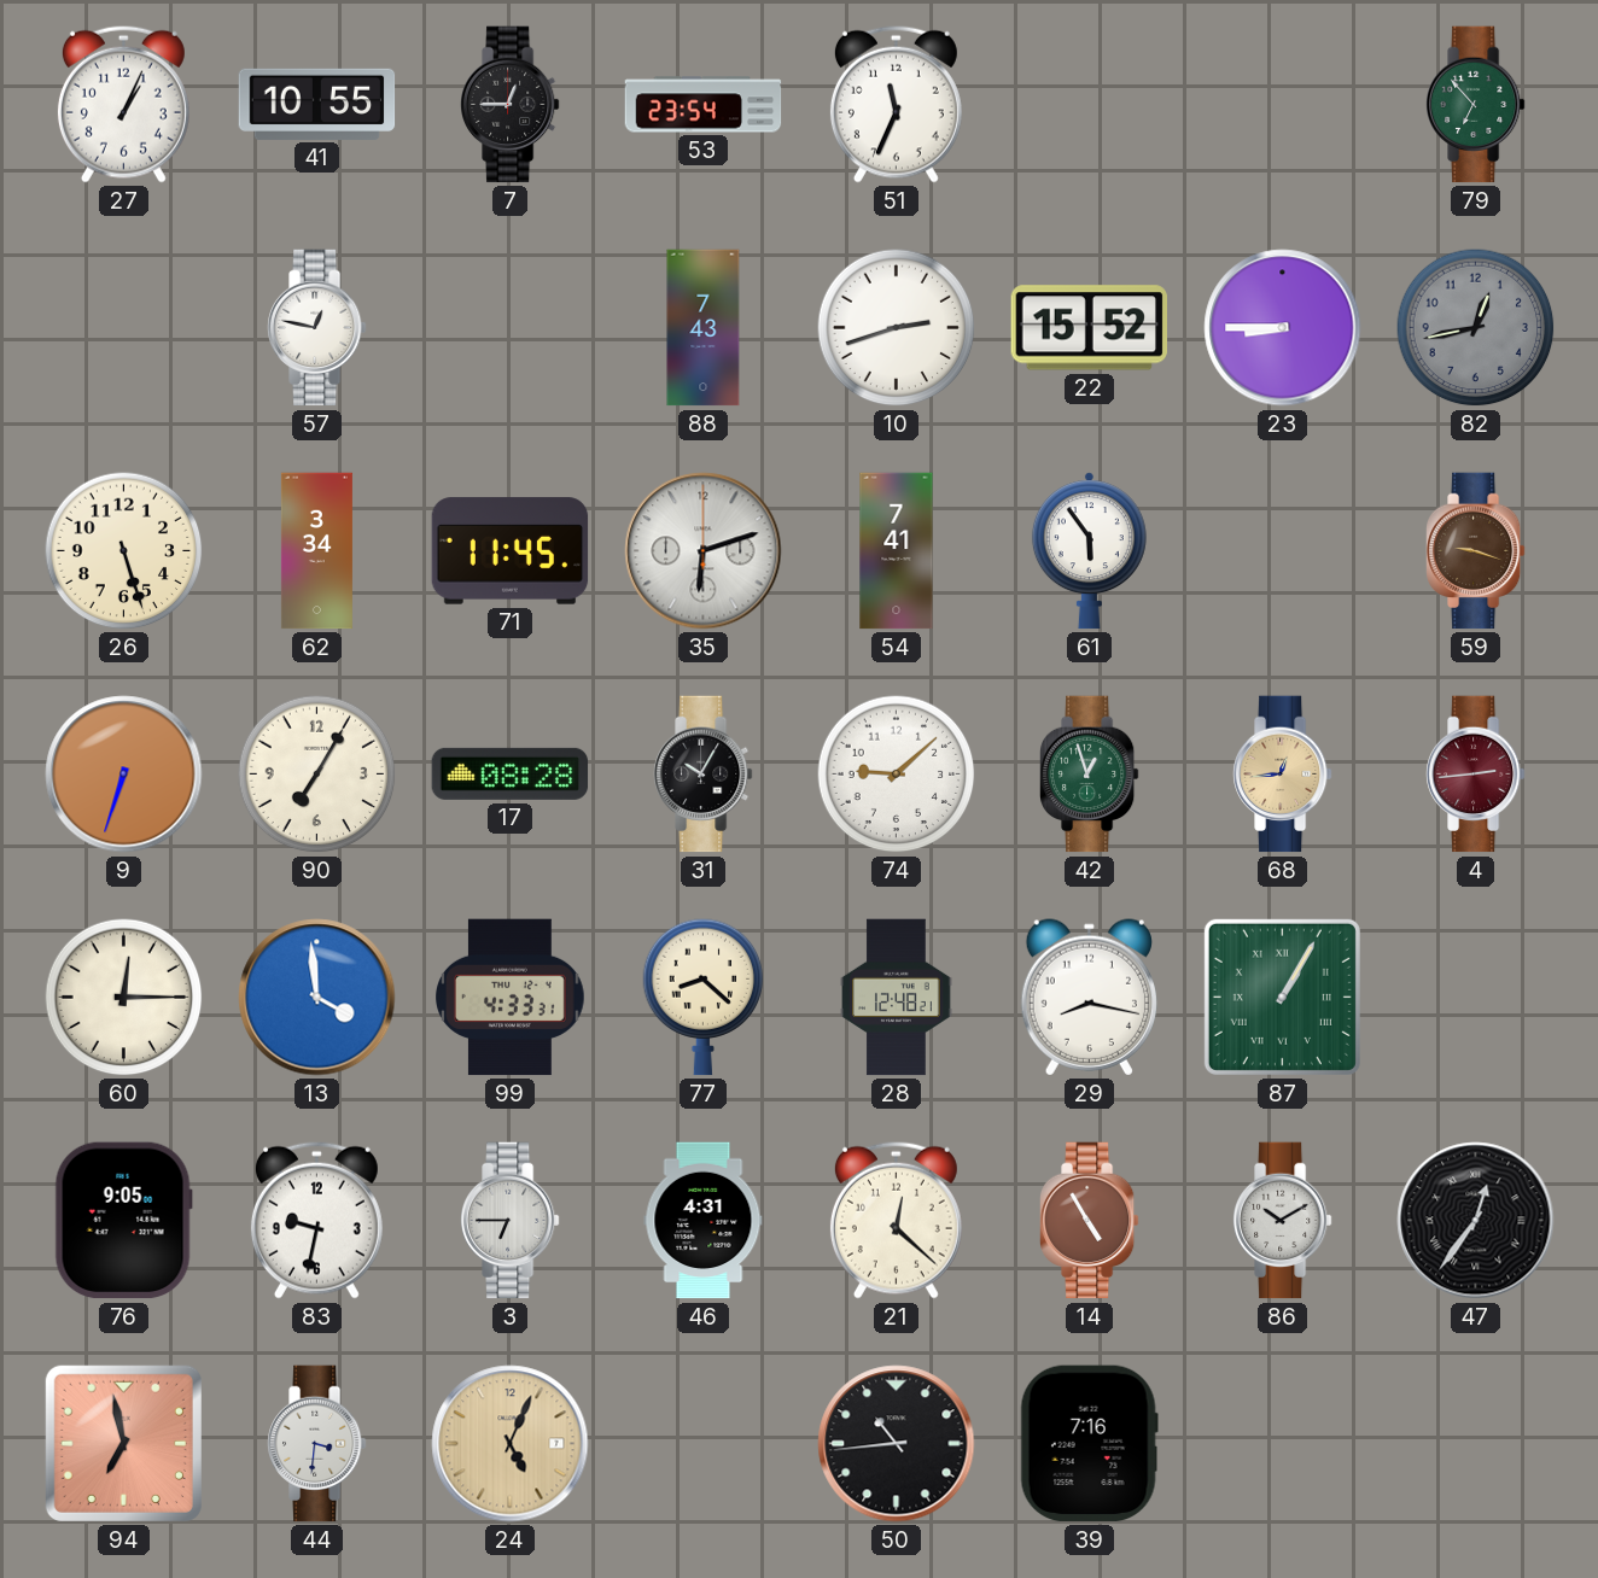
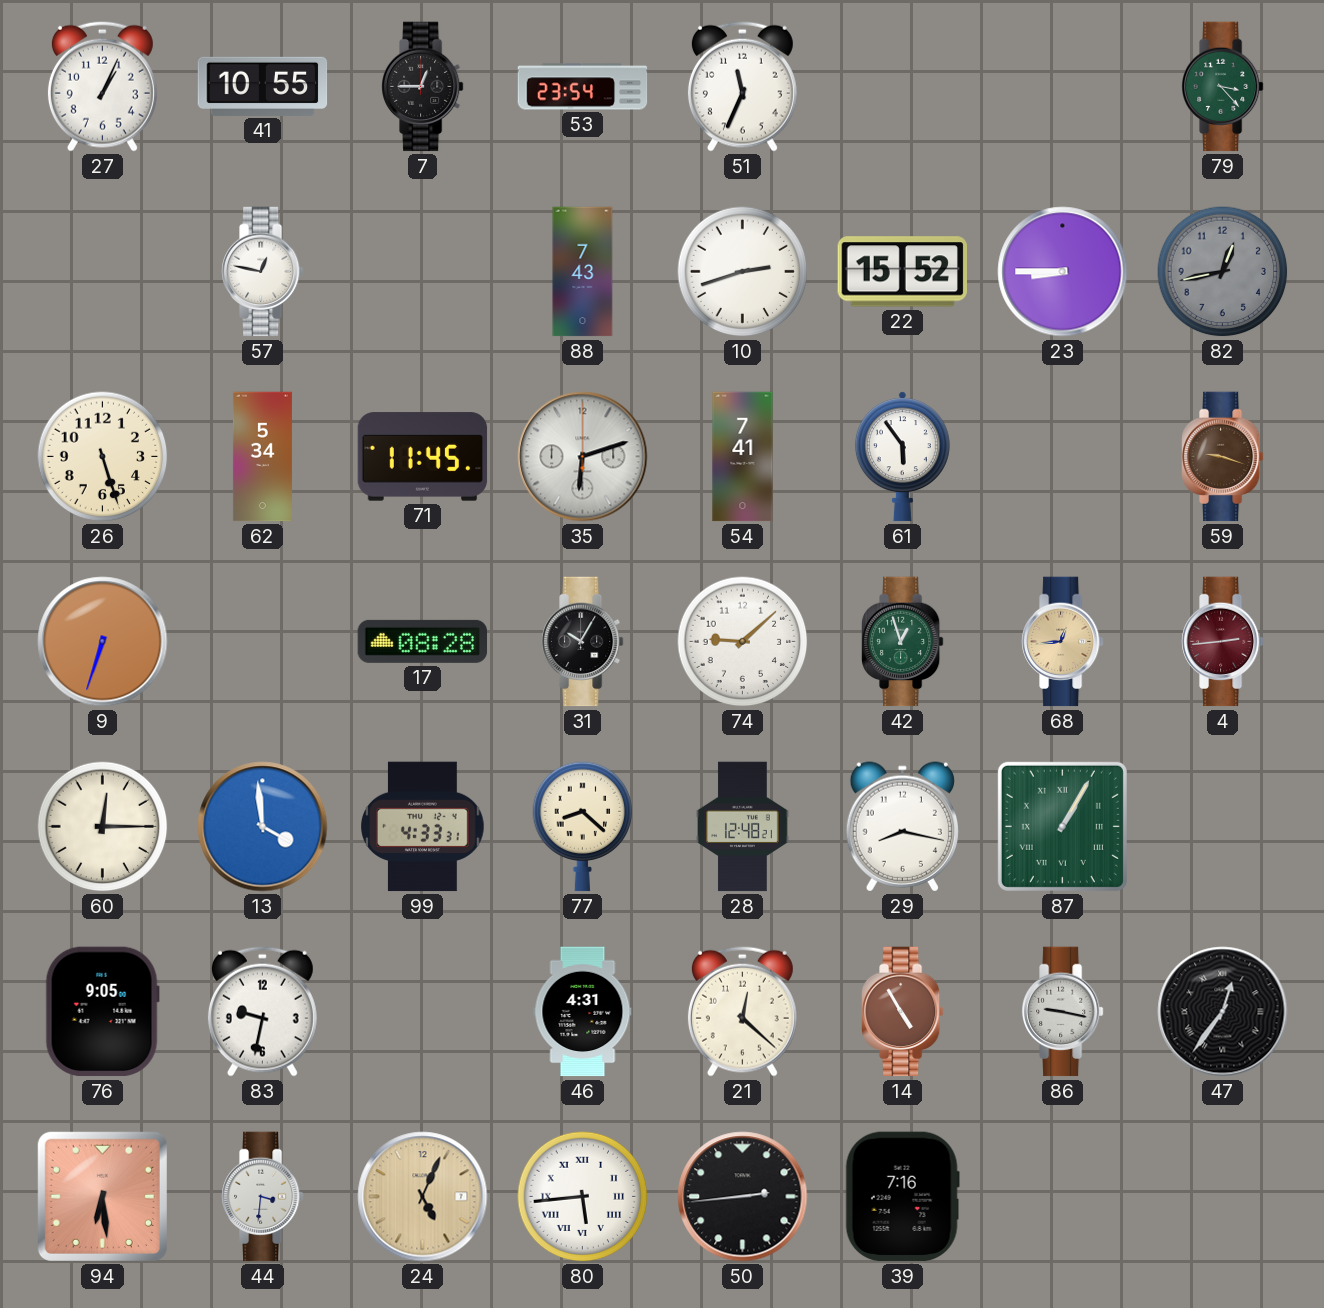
79: 6:53 -> 3:23 (1223, 87)
62: 3:34 -> 5:34 (262, 457)
90: 7:05 -> none (317, 775)
3: 6:45 -> none (511, 1221)
86: 10:10 -> 9:17 (1063, 1012)
94: 6:58 -> 6:29 (102, 1196)
80: none -> 5:44 (583, 1197)
50: 10:44 -> 2:44 (743, 1197)
